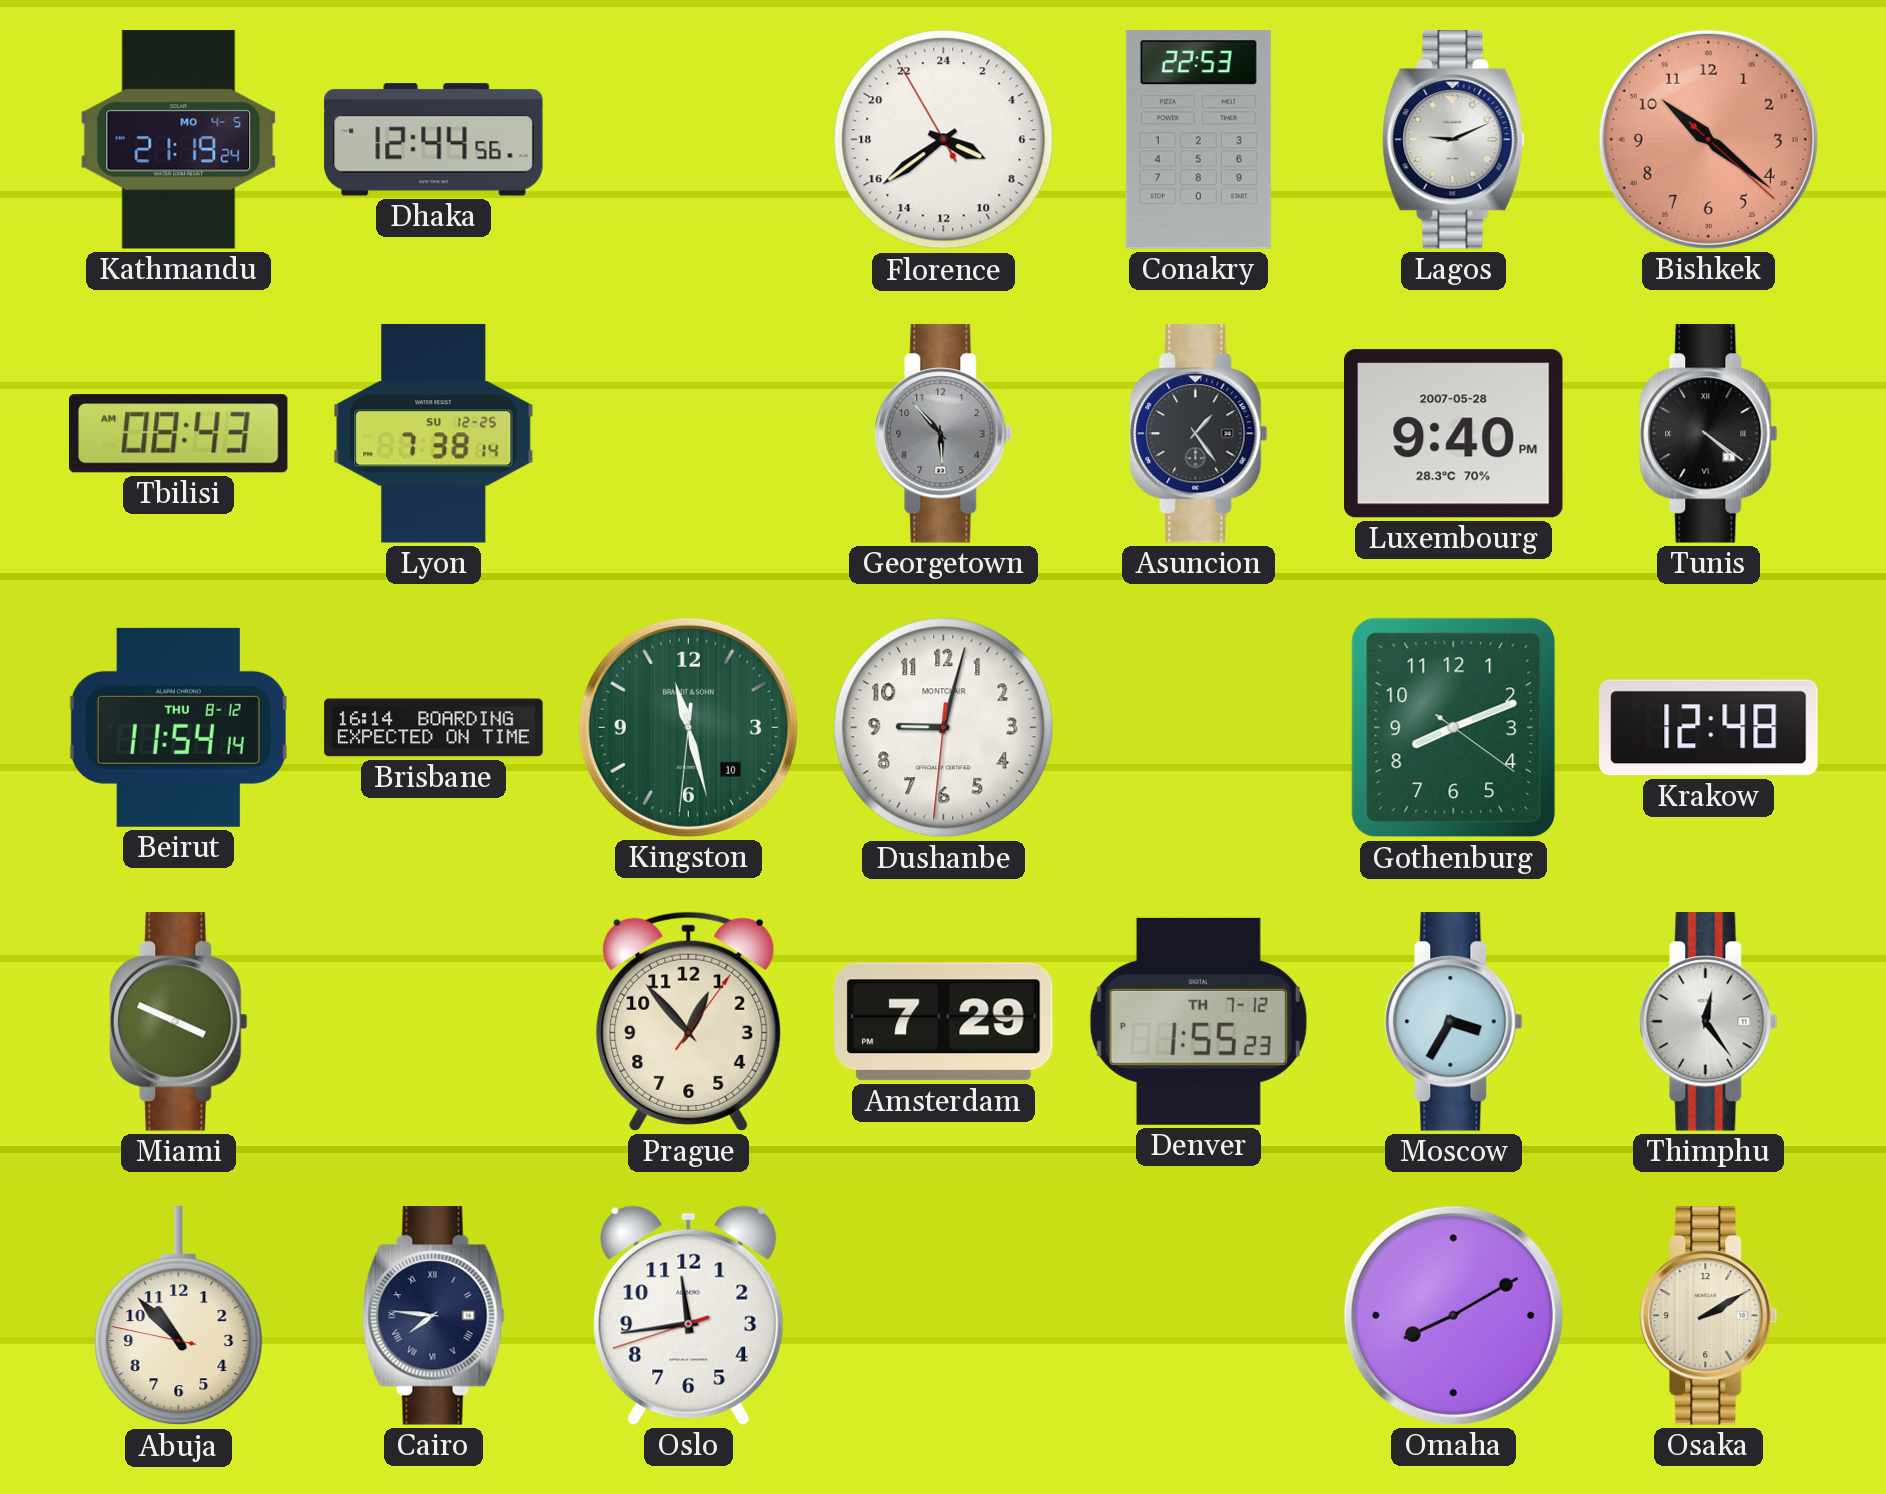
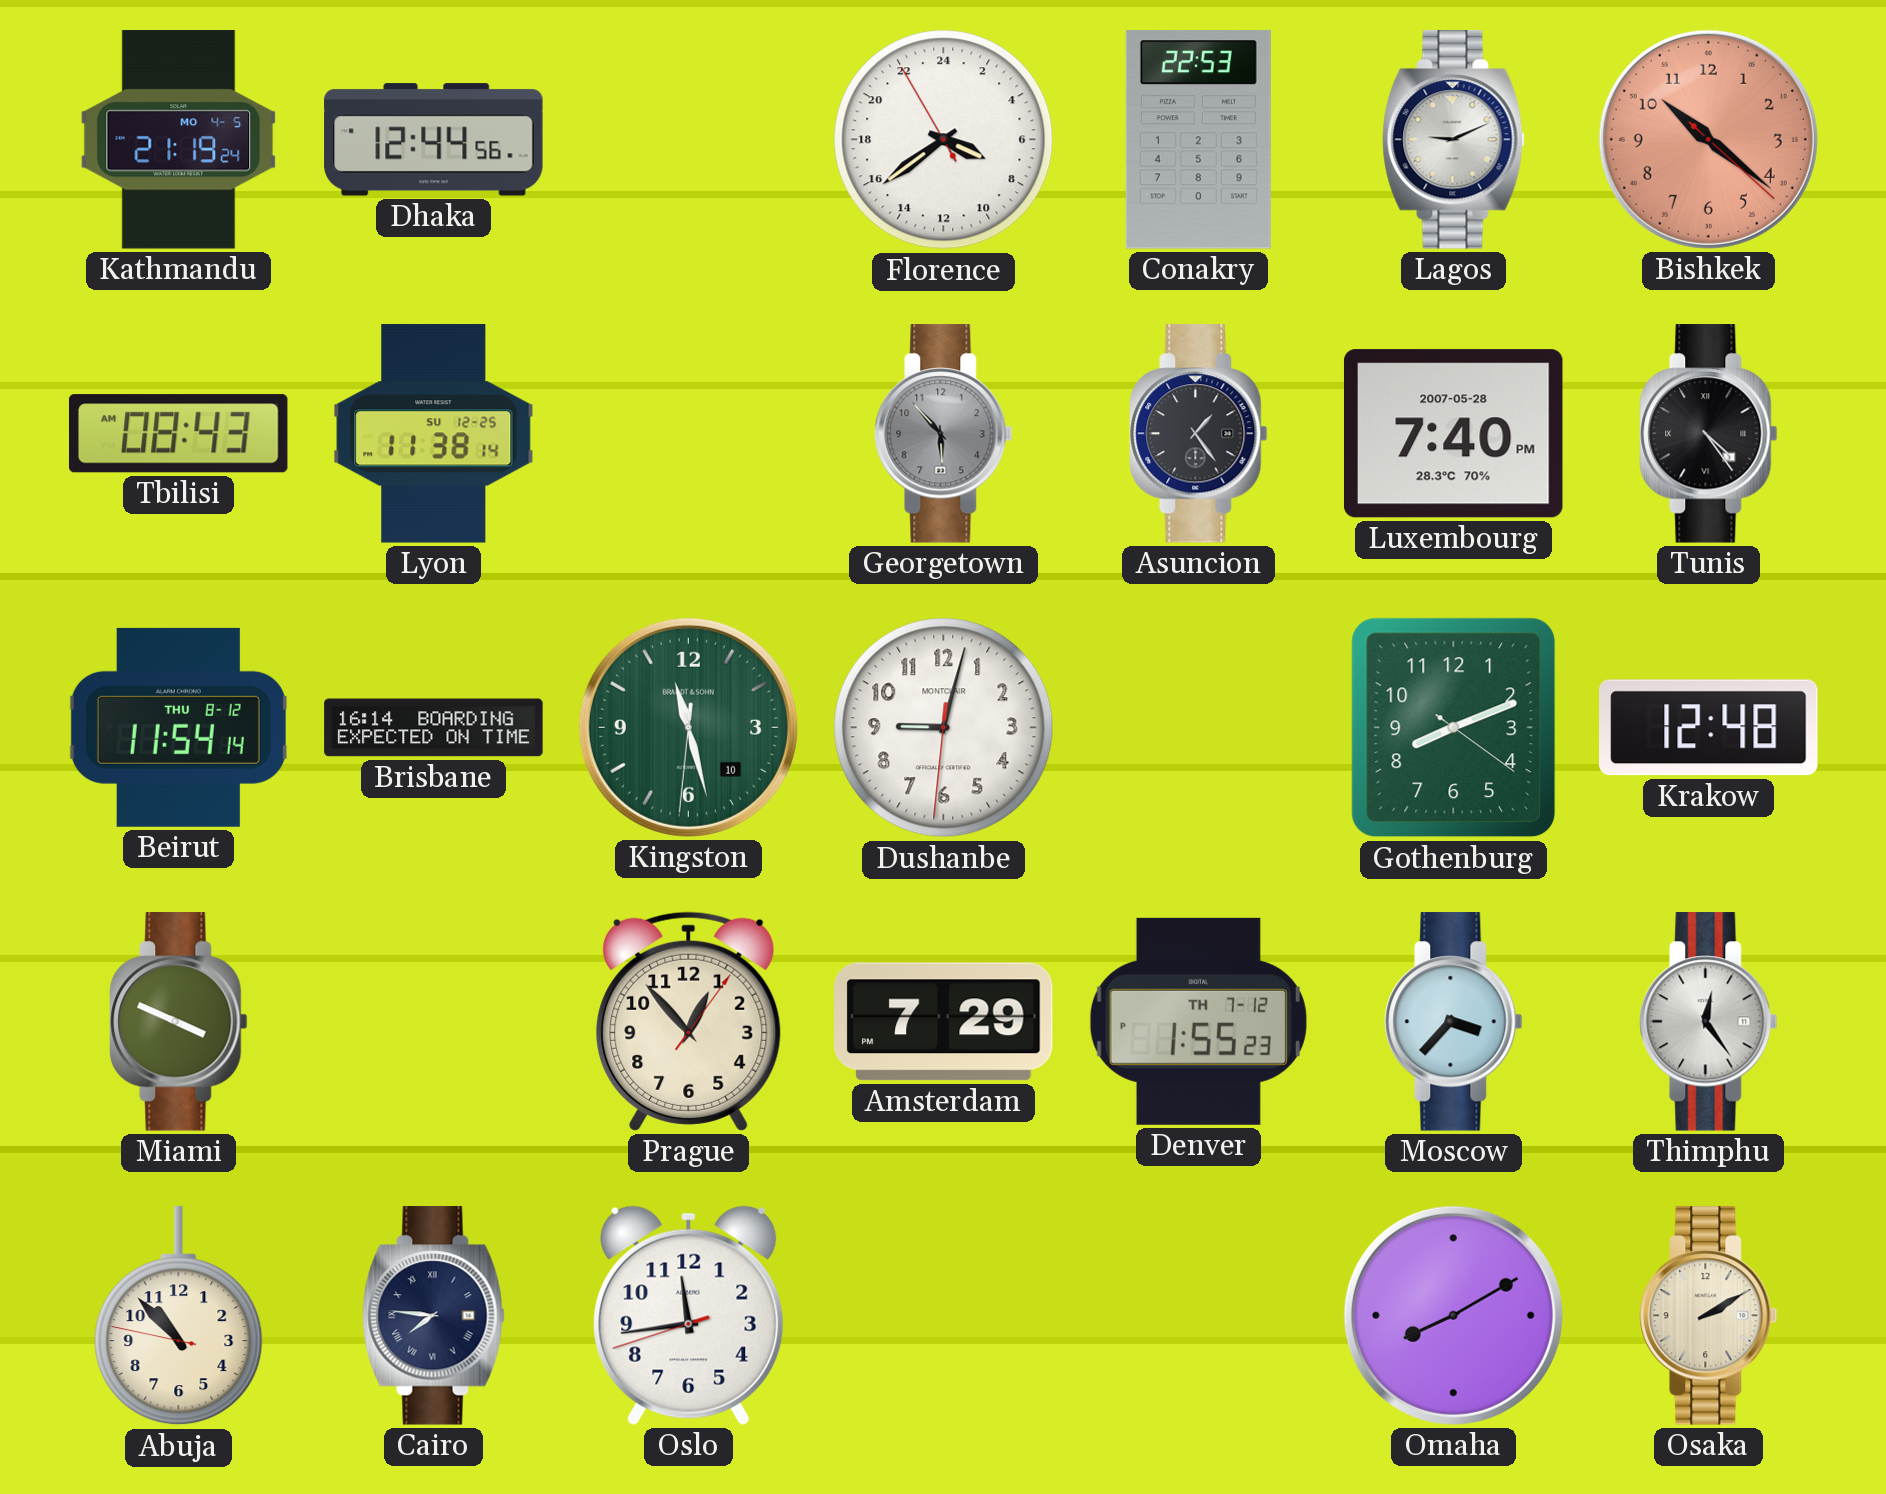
Lyon: 7:38 -> 11:38 (434, 434)
Luxembourg: 9:40 -> 7:40 (1453, 434)
Tunis: 4:21 -> 4:24 (1709, 434)
Moscow: 3:35 -> 3:37 (1454, 1022)
